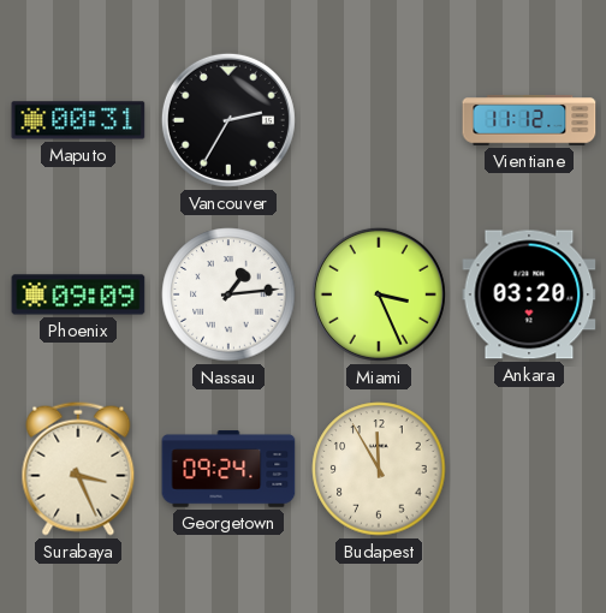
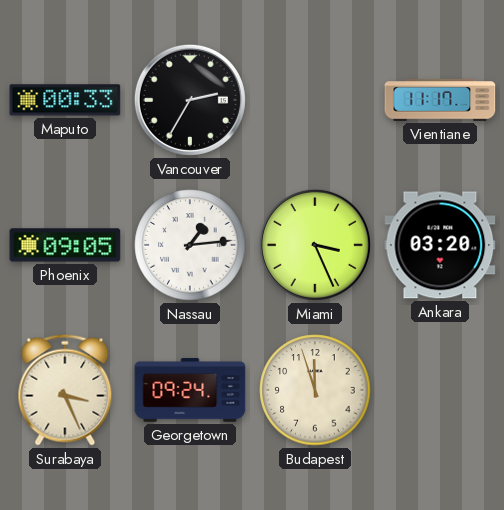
Maputo: 00:31 -> 00:33 (65, 100)
Vientiane: 11:12 -> 11:17 (440, 100)
Phoenix: 09:09 -> 09:05 (65, 245)
Budapest: 11:55 -> 11:57 (315, 390)
